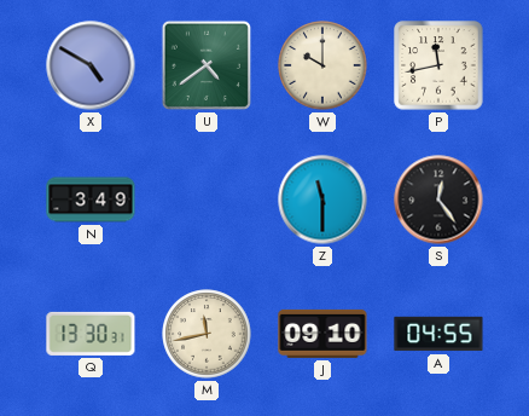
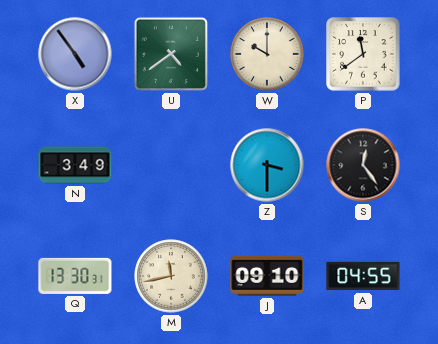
X: 4:50 -> 4:54 (75, 54)
P: 11:43 -> 11:39 (363, 54)
Z: 11:30 -> 3:30 (267, 165)
